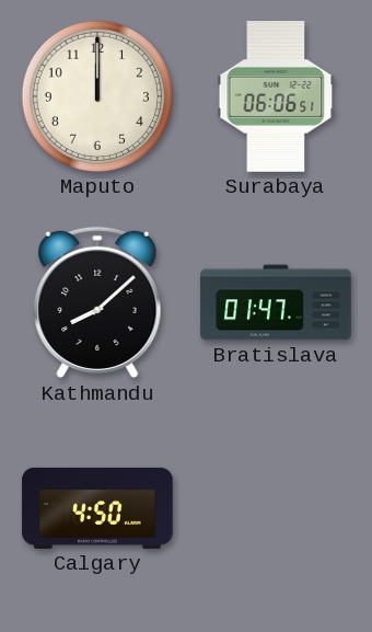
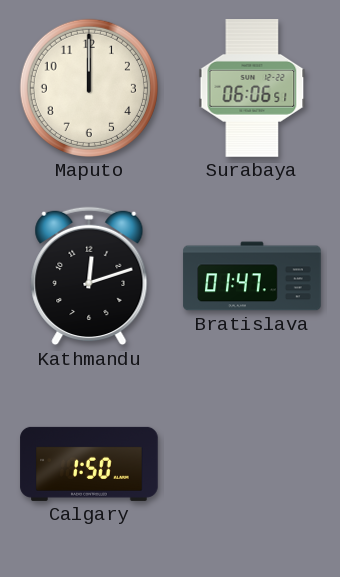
Kathmandu: 8:08 -> 12:12 (89, 276)
Calgary: 4:50 -> 1:50 (89, 464)
